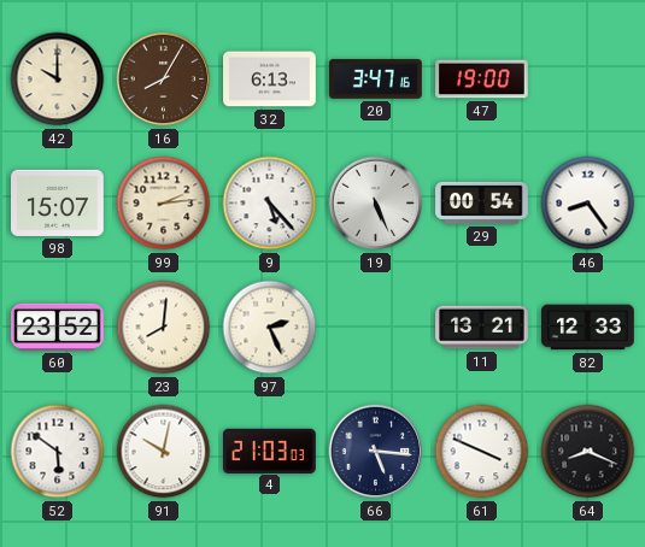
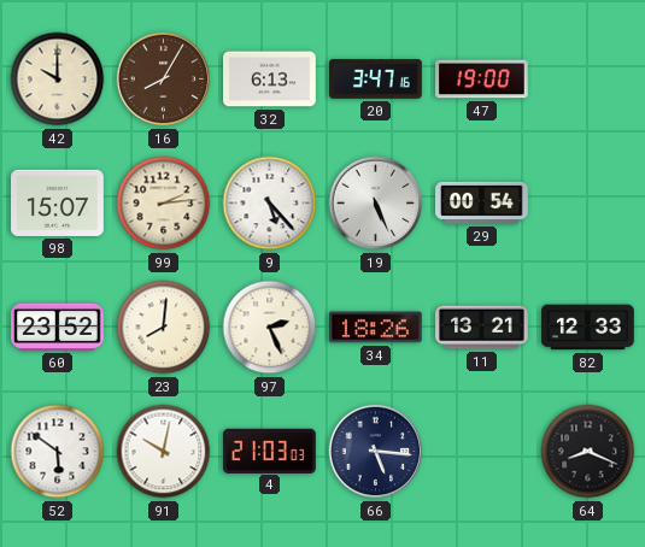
46: 8:24 -> none (588, 204)
34: none -> 18:26 (376, 328)
61: 3:49 -> none (482, 452)
